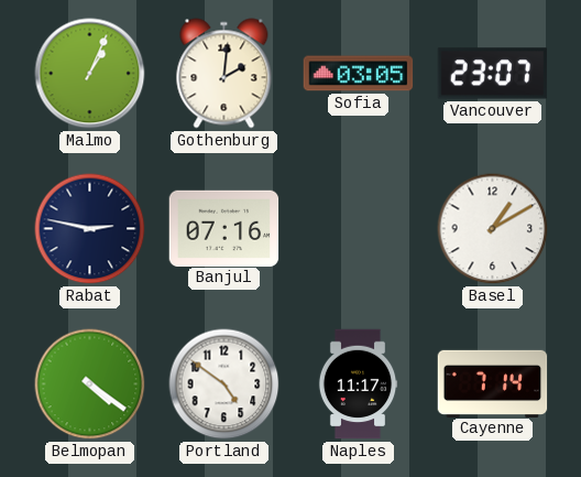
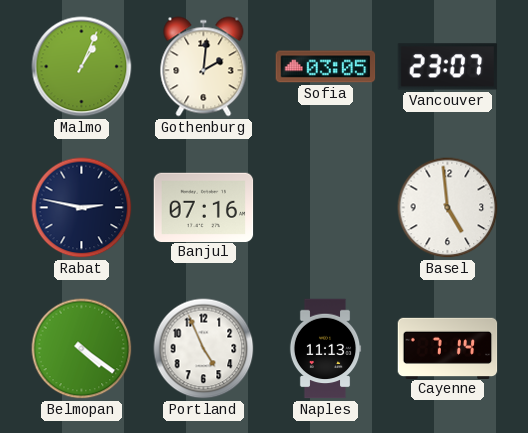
Basel: 1:10 -> 4:59 (448, 208)
Portland: 4:51 -> 4:56 (204, 349)
Naples: 11:17 -> 11:13 (325, 349)
